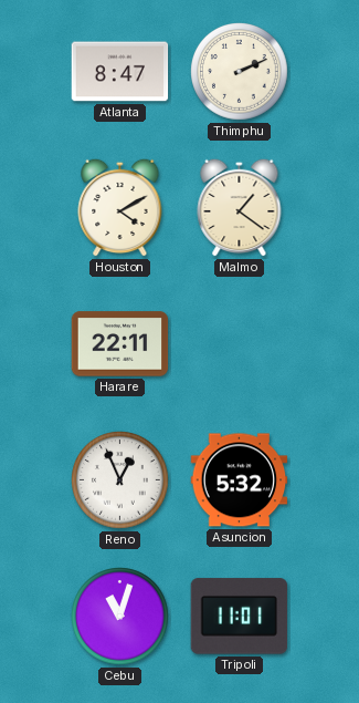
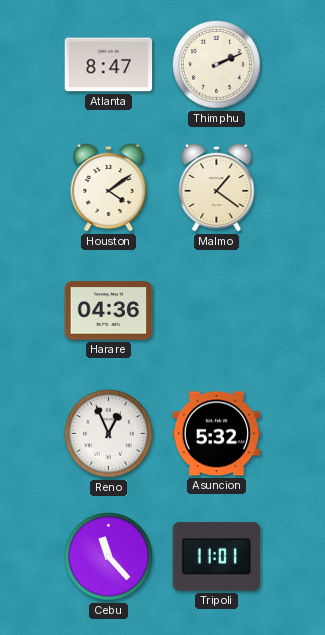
Houston: 4:10 -> 4:09 (109, 187)
Harare: 22:11 -> 04:36 (109, 311)
Cebu: 11:03 -> 11:23 (109, 557)
